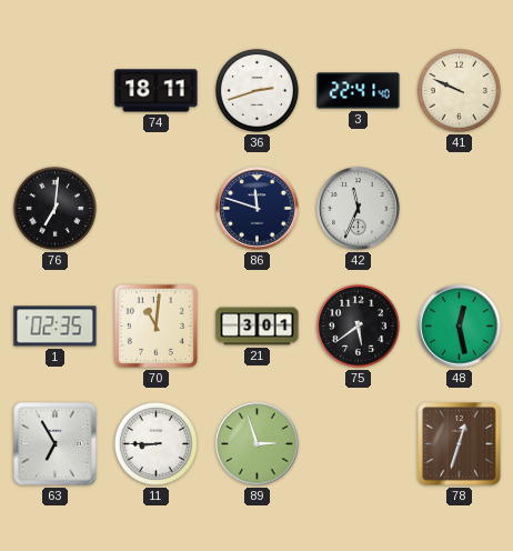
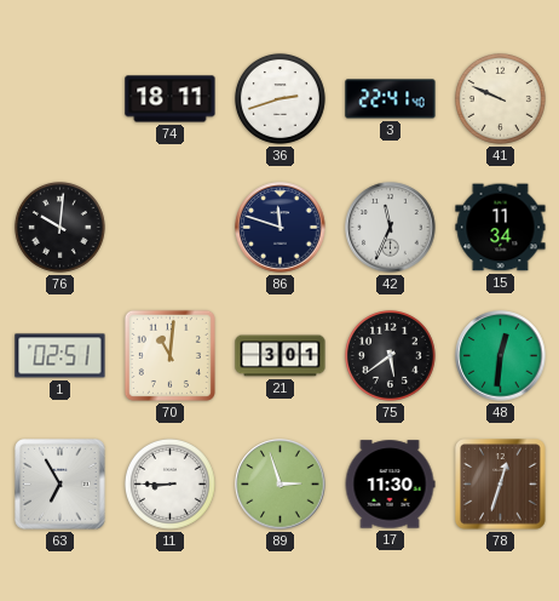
76: 7:01 -> 10:01 (59, 227)
15: none -> 11:34 (501, 228)
1: 02:35 -> 02:51 (60, 356)
48: 12:28 -> 12:31 (501, 356)
17: none -> 11:30 (390, 485)
